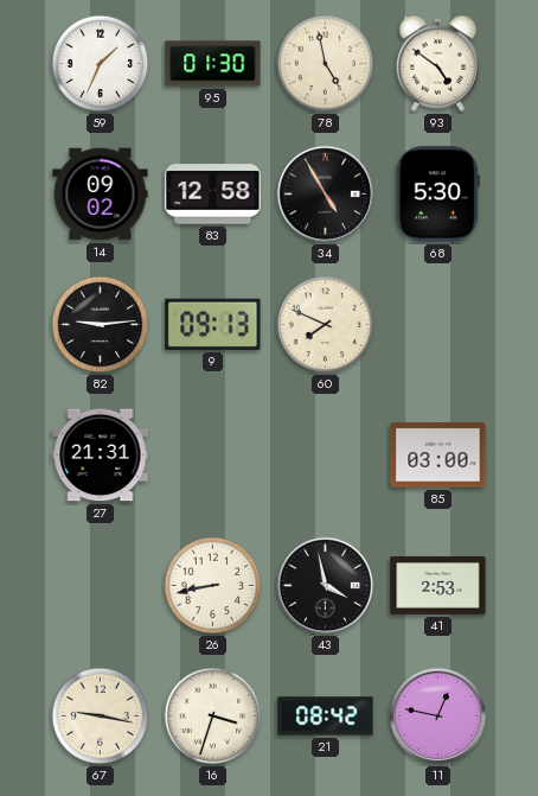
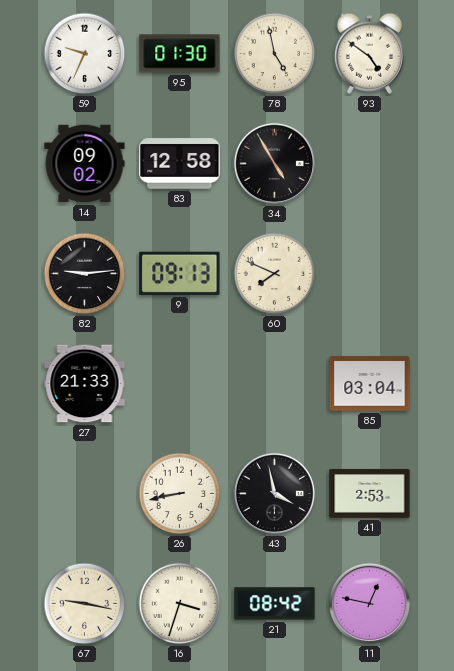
59: 1:34 -> 9:34 (85, 54)
68: 5:30 -> none (437, 195)
27: 21:31 -> 21:33 (85, 384)
85: 03:00 -> 03:04 (370, 384)
